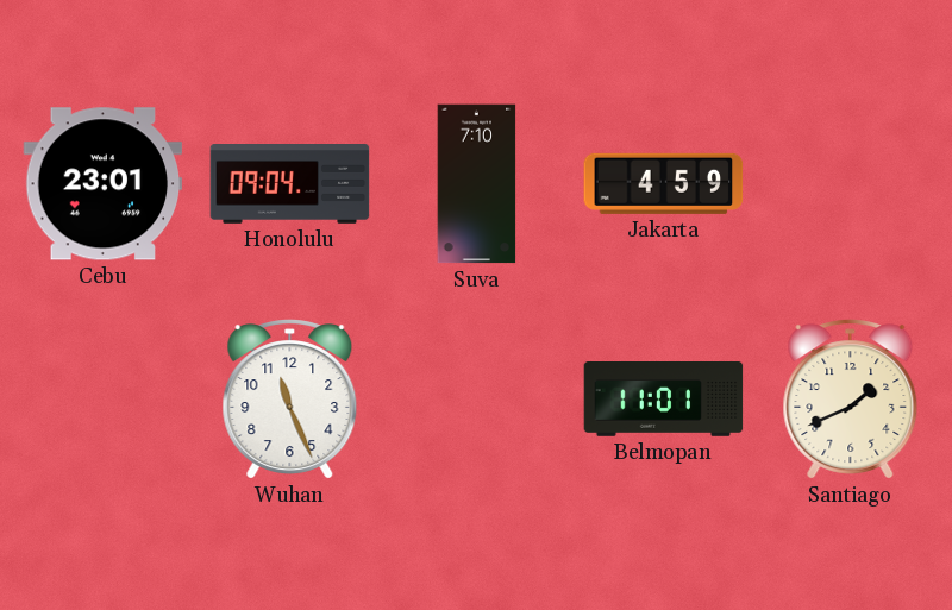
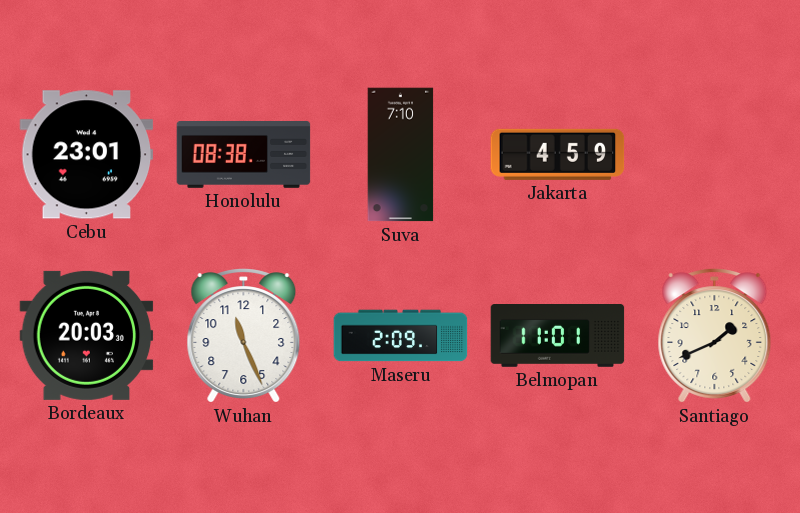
Honolulu: 09:04 -> 08:38 (244, 155)
Bordeaux: none -> 20:03 (87, 335)
Maseru: none -> 2:09 (401, 336)
